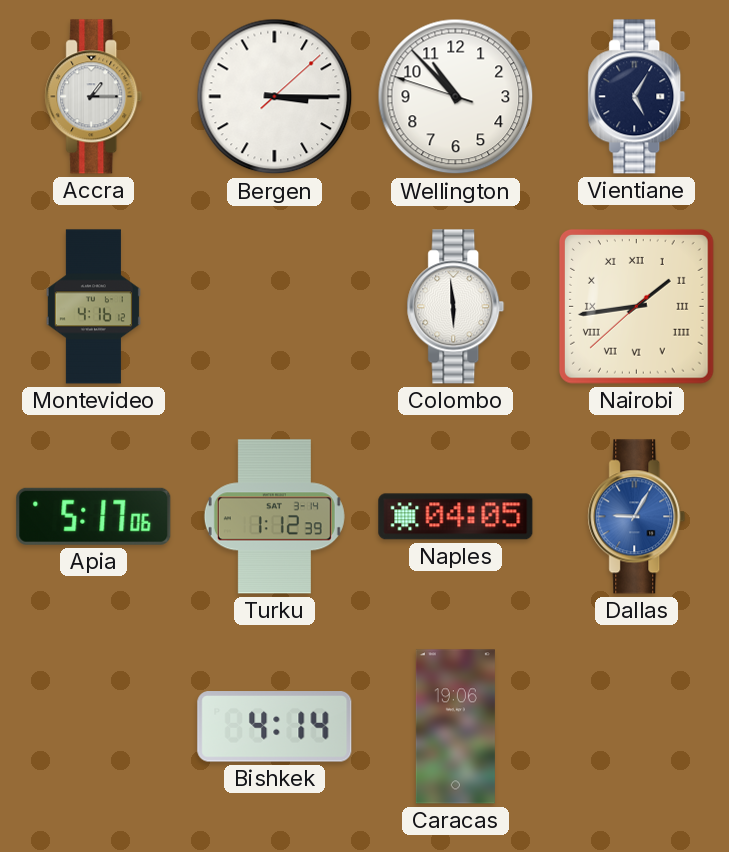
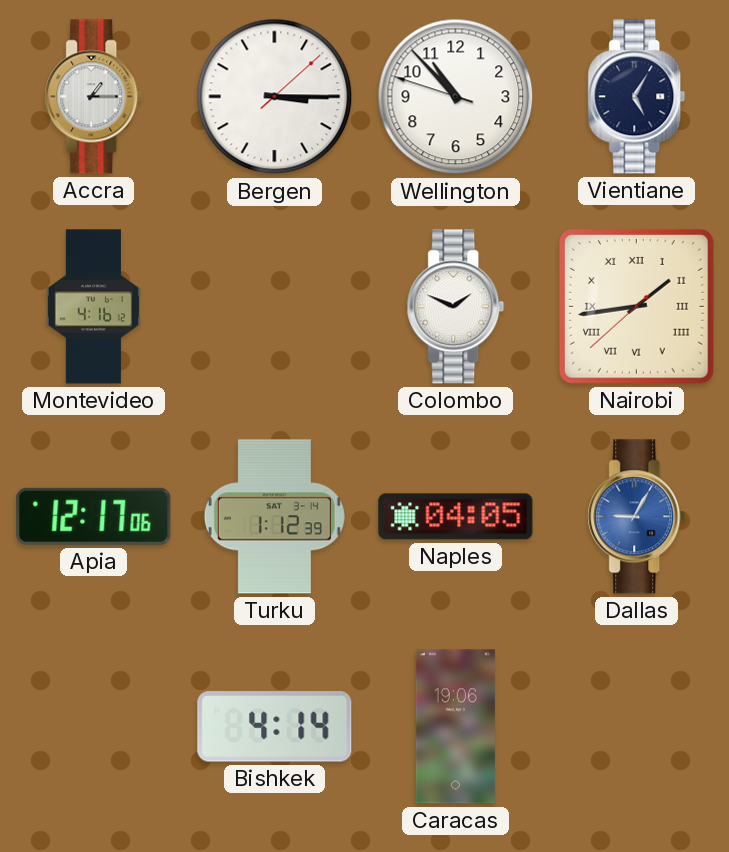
Colombo: 5:59 -> 1:49 (456, 307)
Apia: 5:17 -> 12:17 (94, 516)
